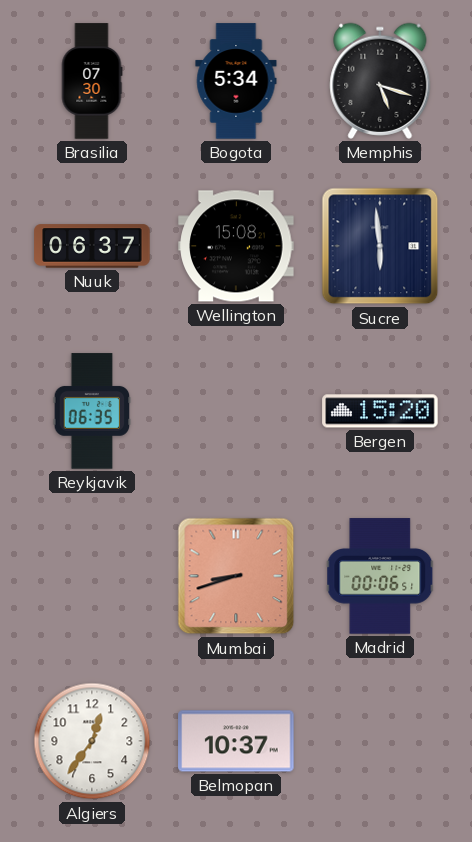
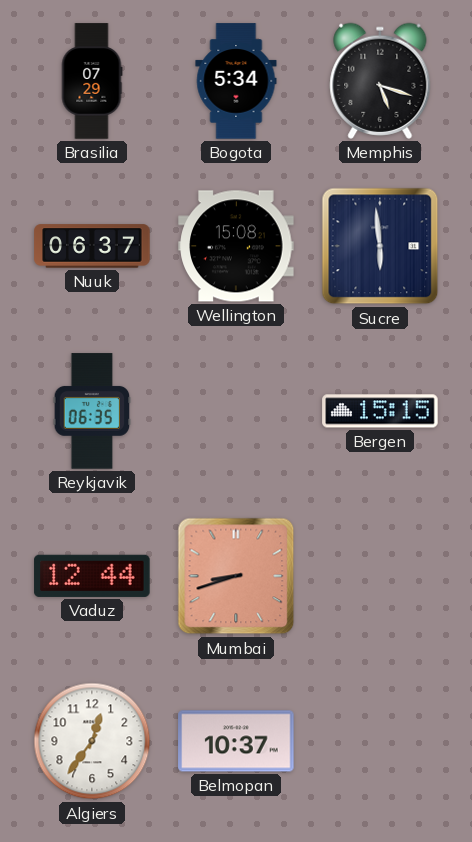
Brasilia: 07:30 -> 07:29 (92, 81)
Bergen: 15:20 -> 15:15 (380, 411)
Vaduz: none -> 12:44 (92, 576)
Madrid: 00:06 -> none (380, 576)
